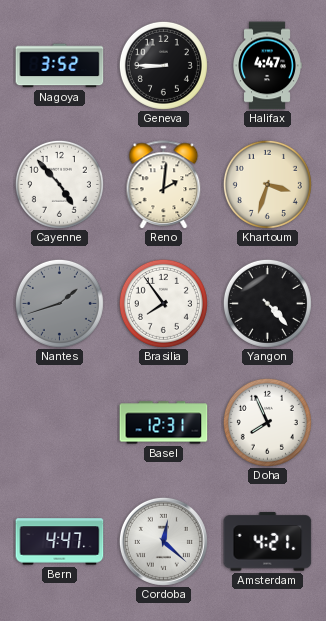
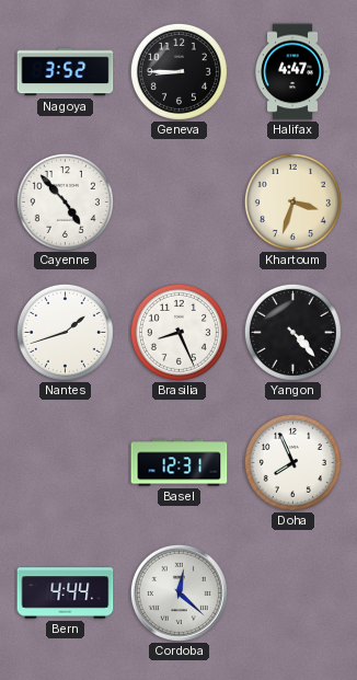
Reno: 2:01 -> none (164, 184)
Nantes dial: grey -> white (65, 332)
Brasilia: 7:54 -> 8:26 (178, 332)
Bern: 4:47 -> 4:44 (66, 593)
Amsterdam: 4:21 -> none (268, 542)
